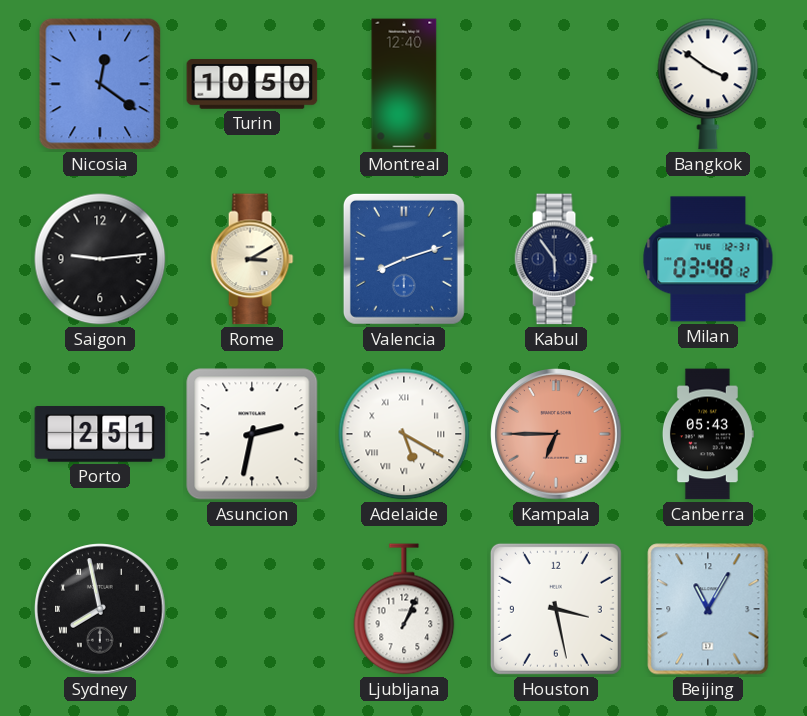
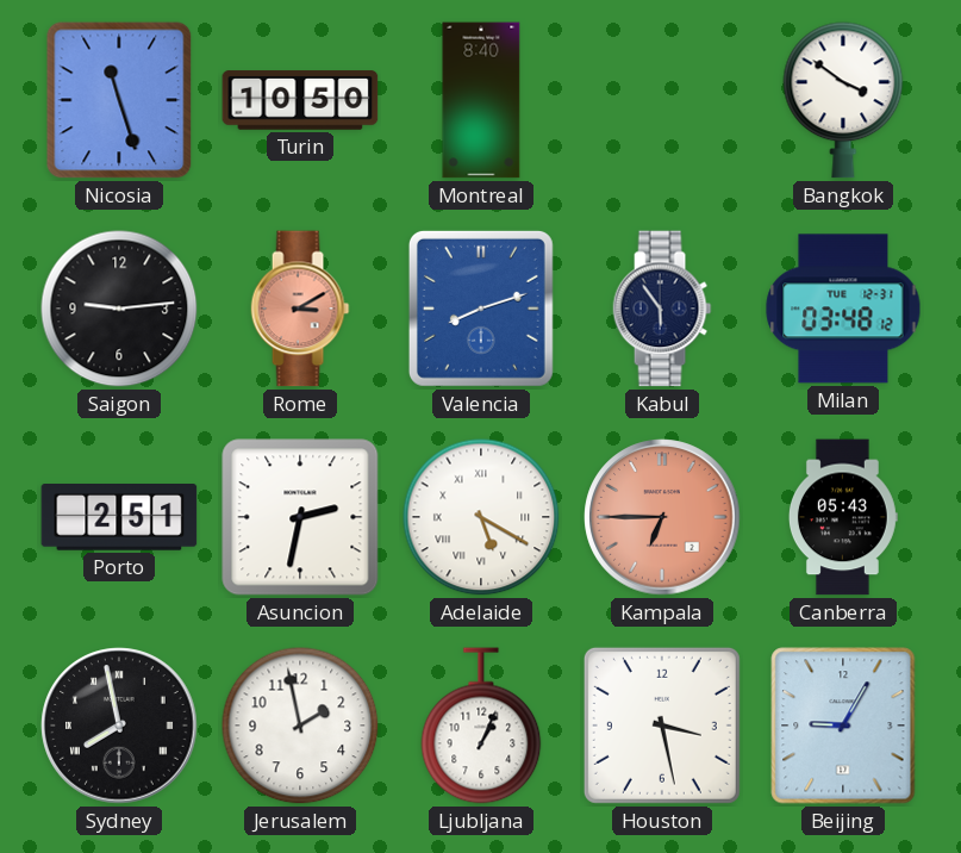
Nicosia: 12:21 -> 11:27 (119, 100)
Montreal: 12:40 -> 8:40 (481, 100)
Rome dial: cream -> salmon (300, 309)
Jerusalem: none -> 1:58 (300, 726)
Beijing: 11:05 -> 9:05 (843, 726)
